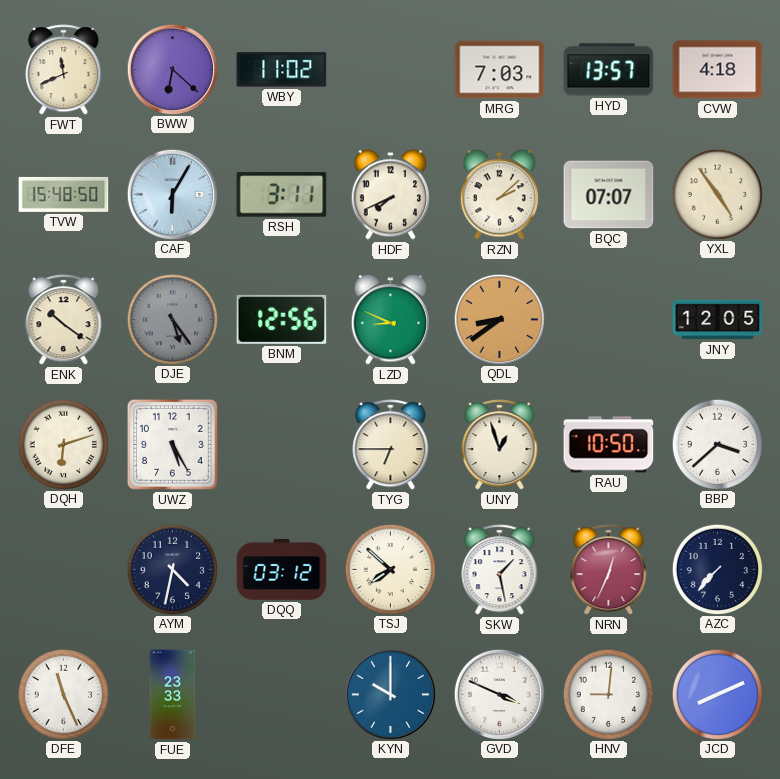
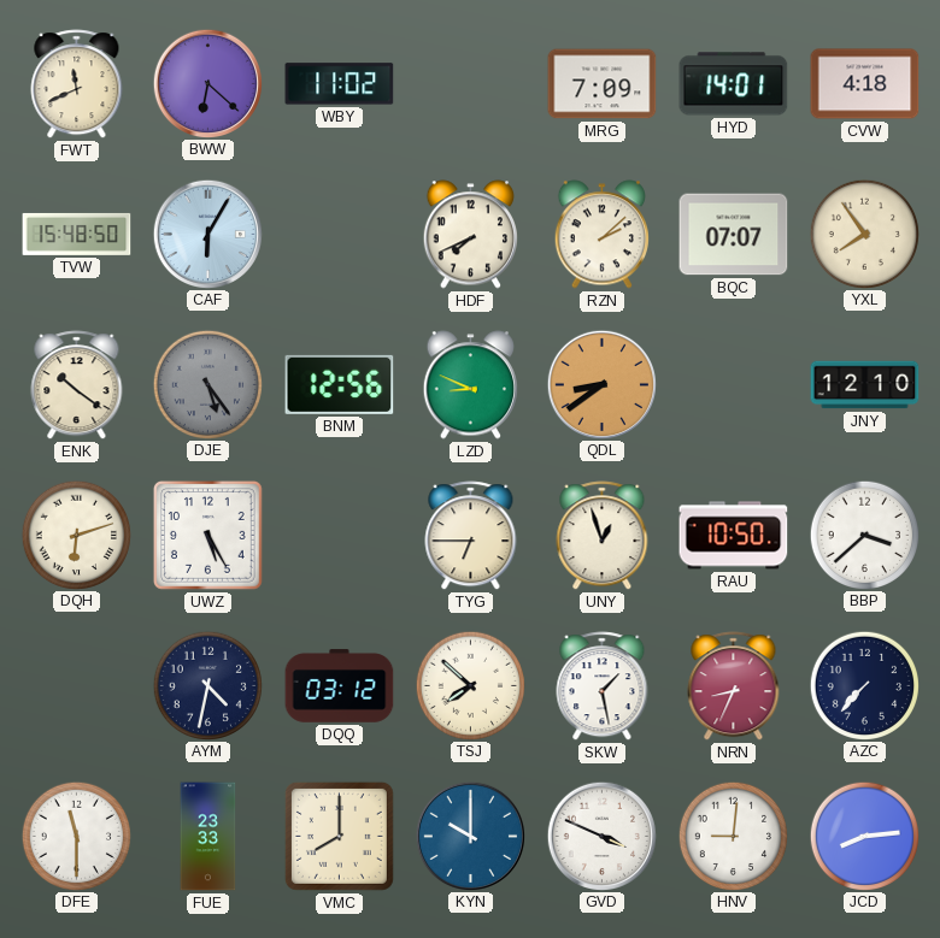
MRG: 7:03 -> 7:09 (603, 84)
HYD: 13:57 -> 14:01 (734, 84)
RSH: 3:11 -> none (282, 195)
YXL: 4:54 -> 7:54 (864, 234)
JNY: 12:05 -> 12:10 (865, 385)
NRN: 12:34 -> 8:34 (734, 686)
DFE: 11:26 -> 11:30 (76, 836)
VMC: none -> 8:00 (339, 836)
JCD: 8:11 -> 8:14 (864, 836)
